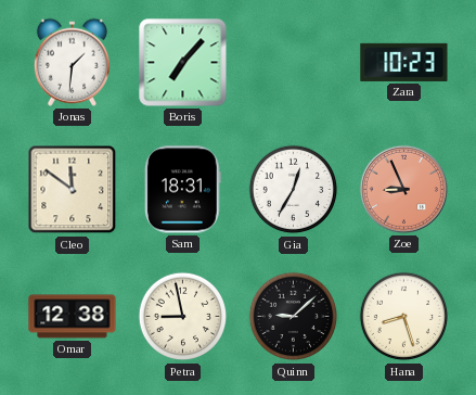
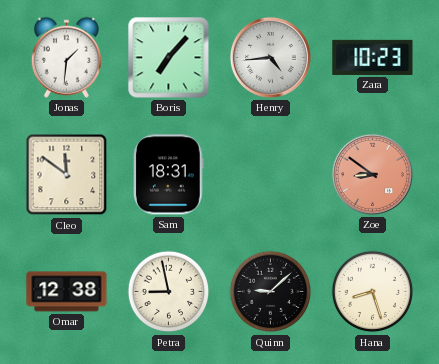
Henry: none -> 4:44 (270, 57)
Gia: 12:35 -> none (294, 190)
Zoe: 8:56 -> 8:51 (372, 174)
